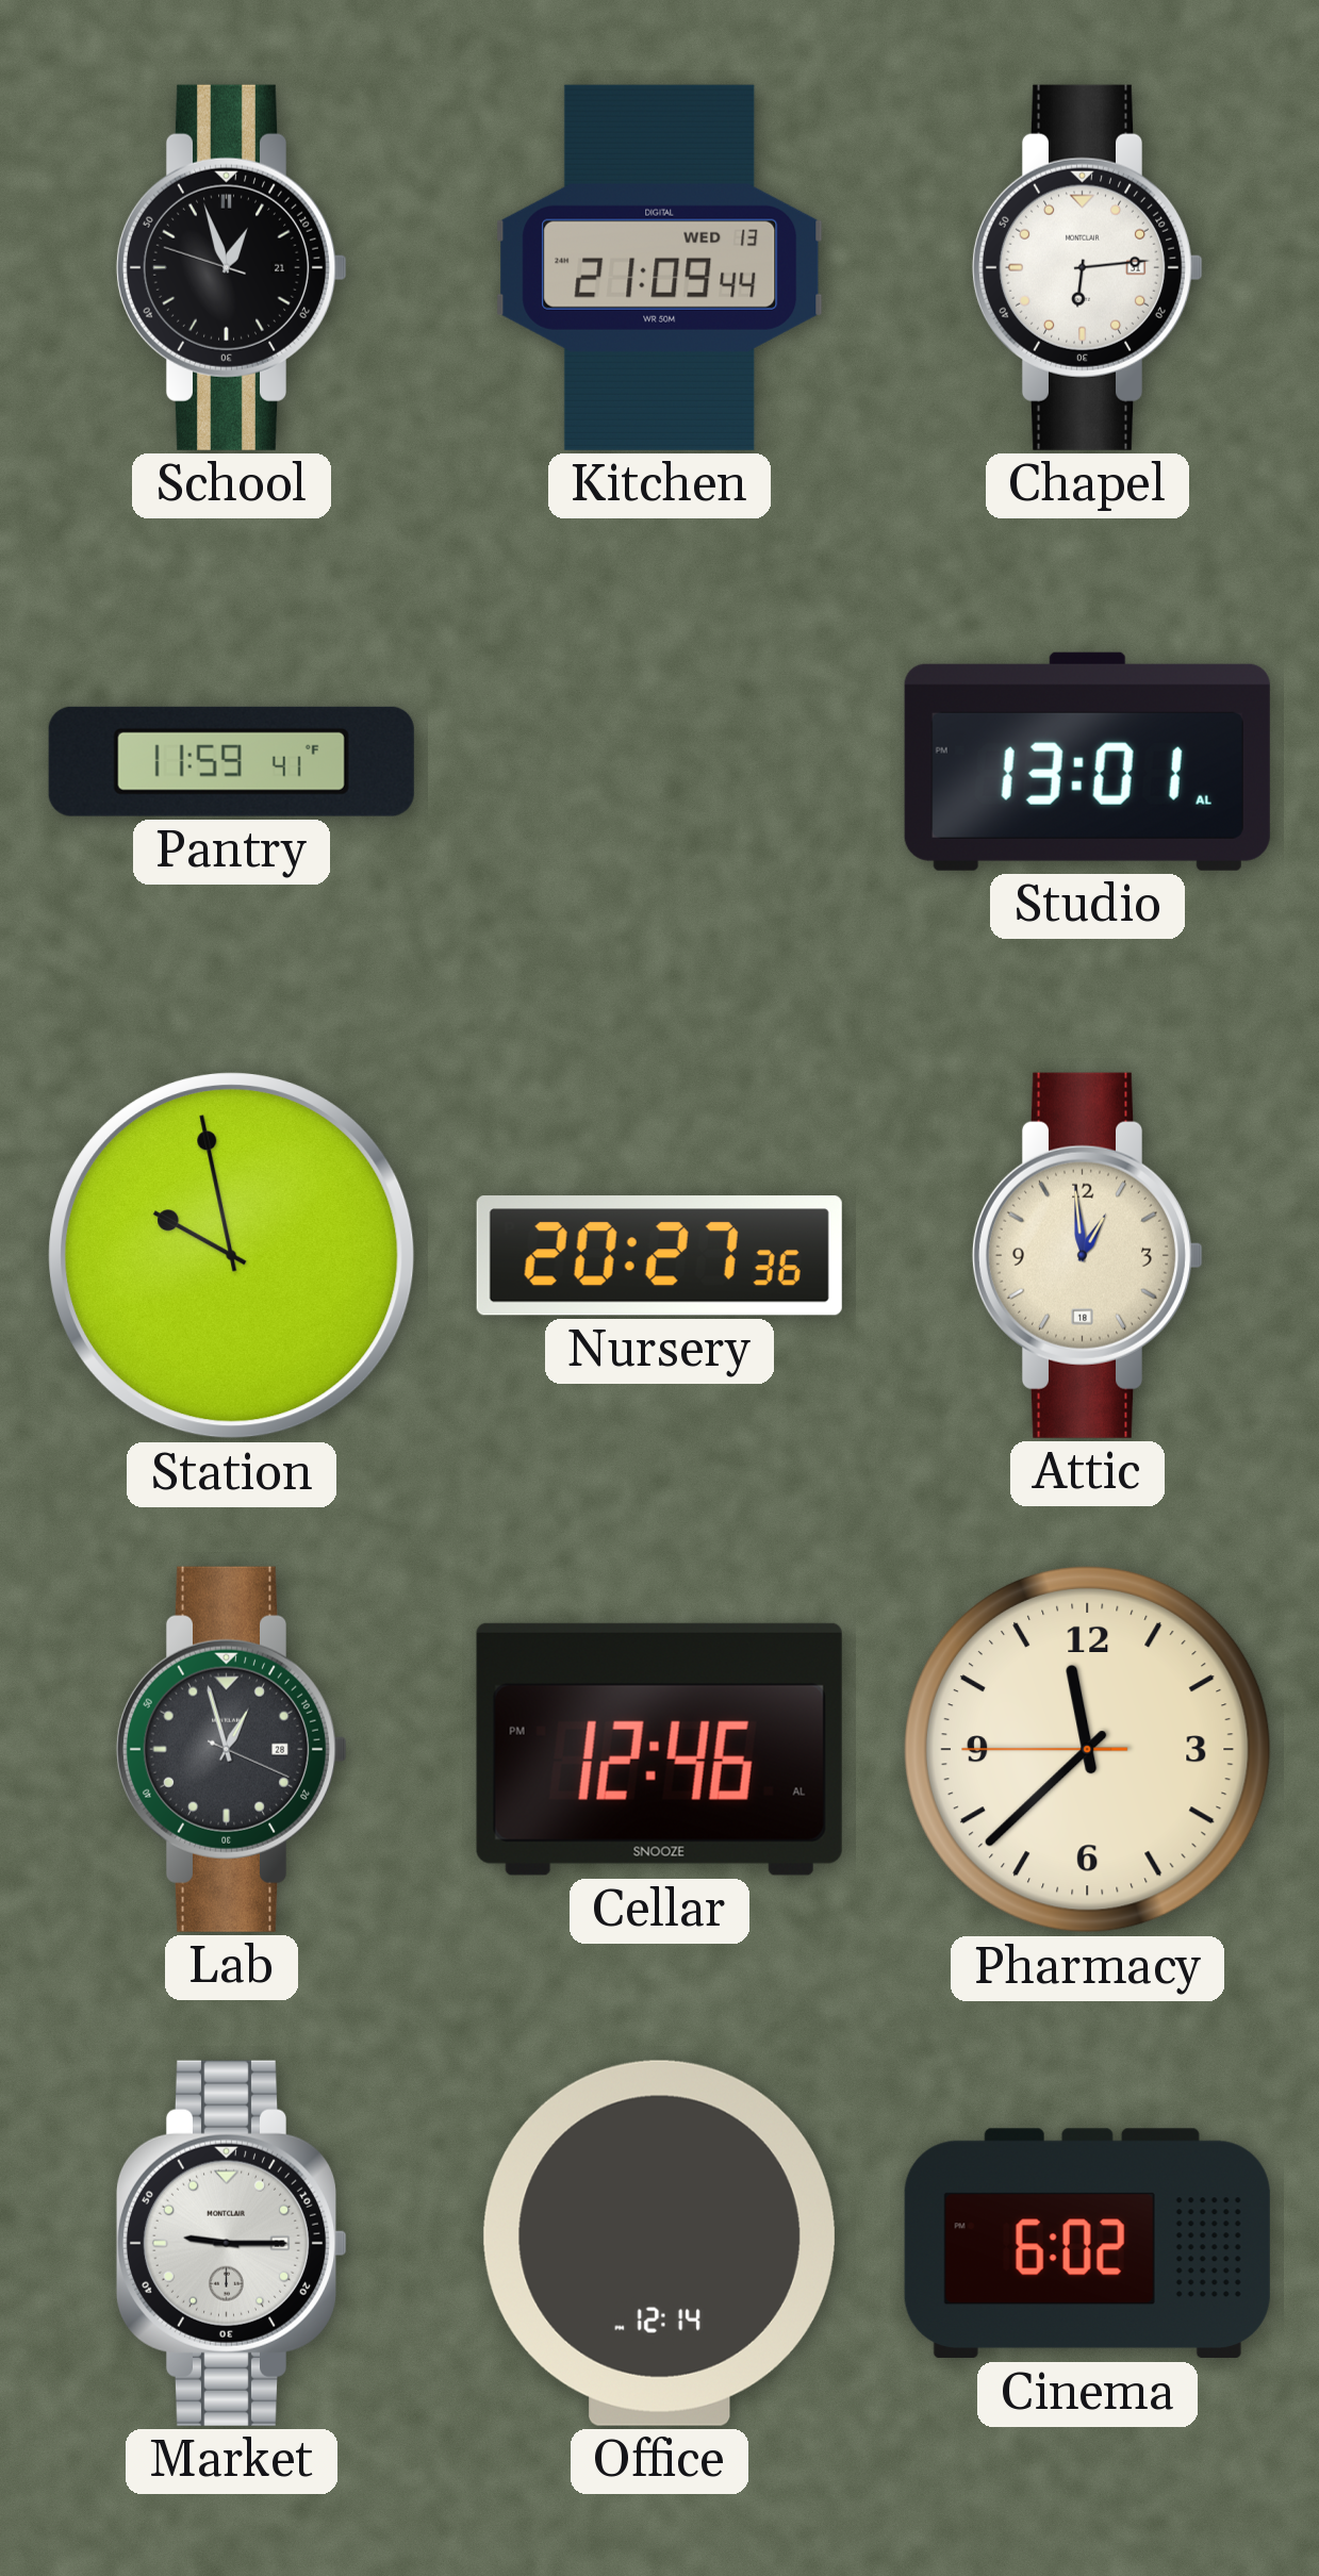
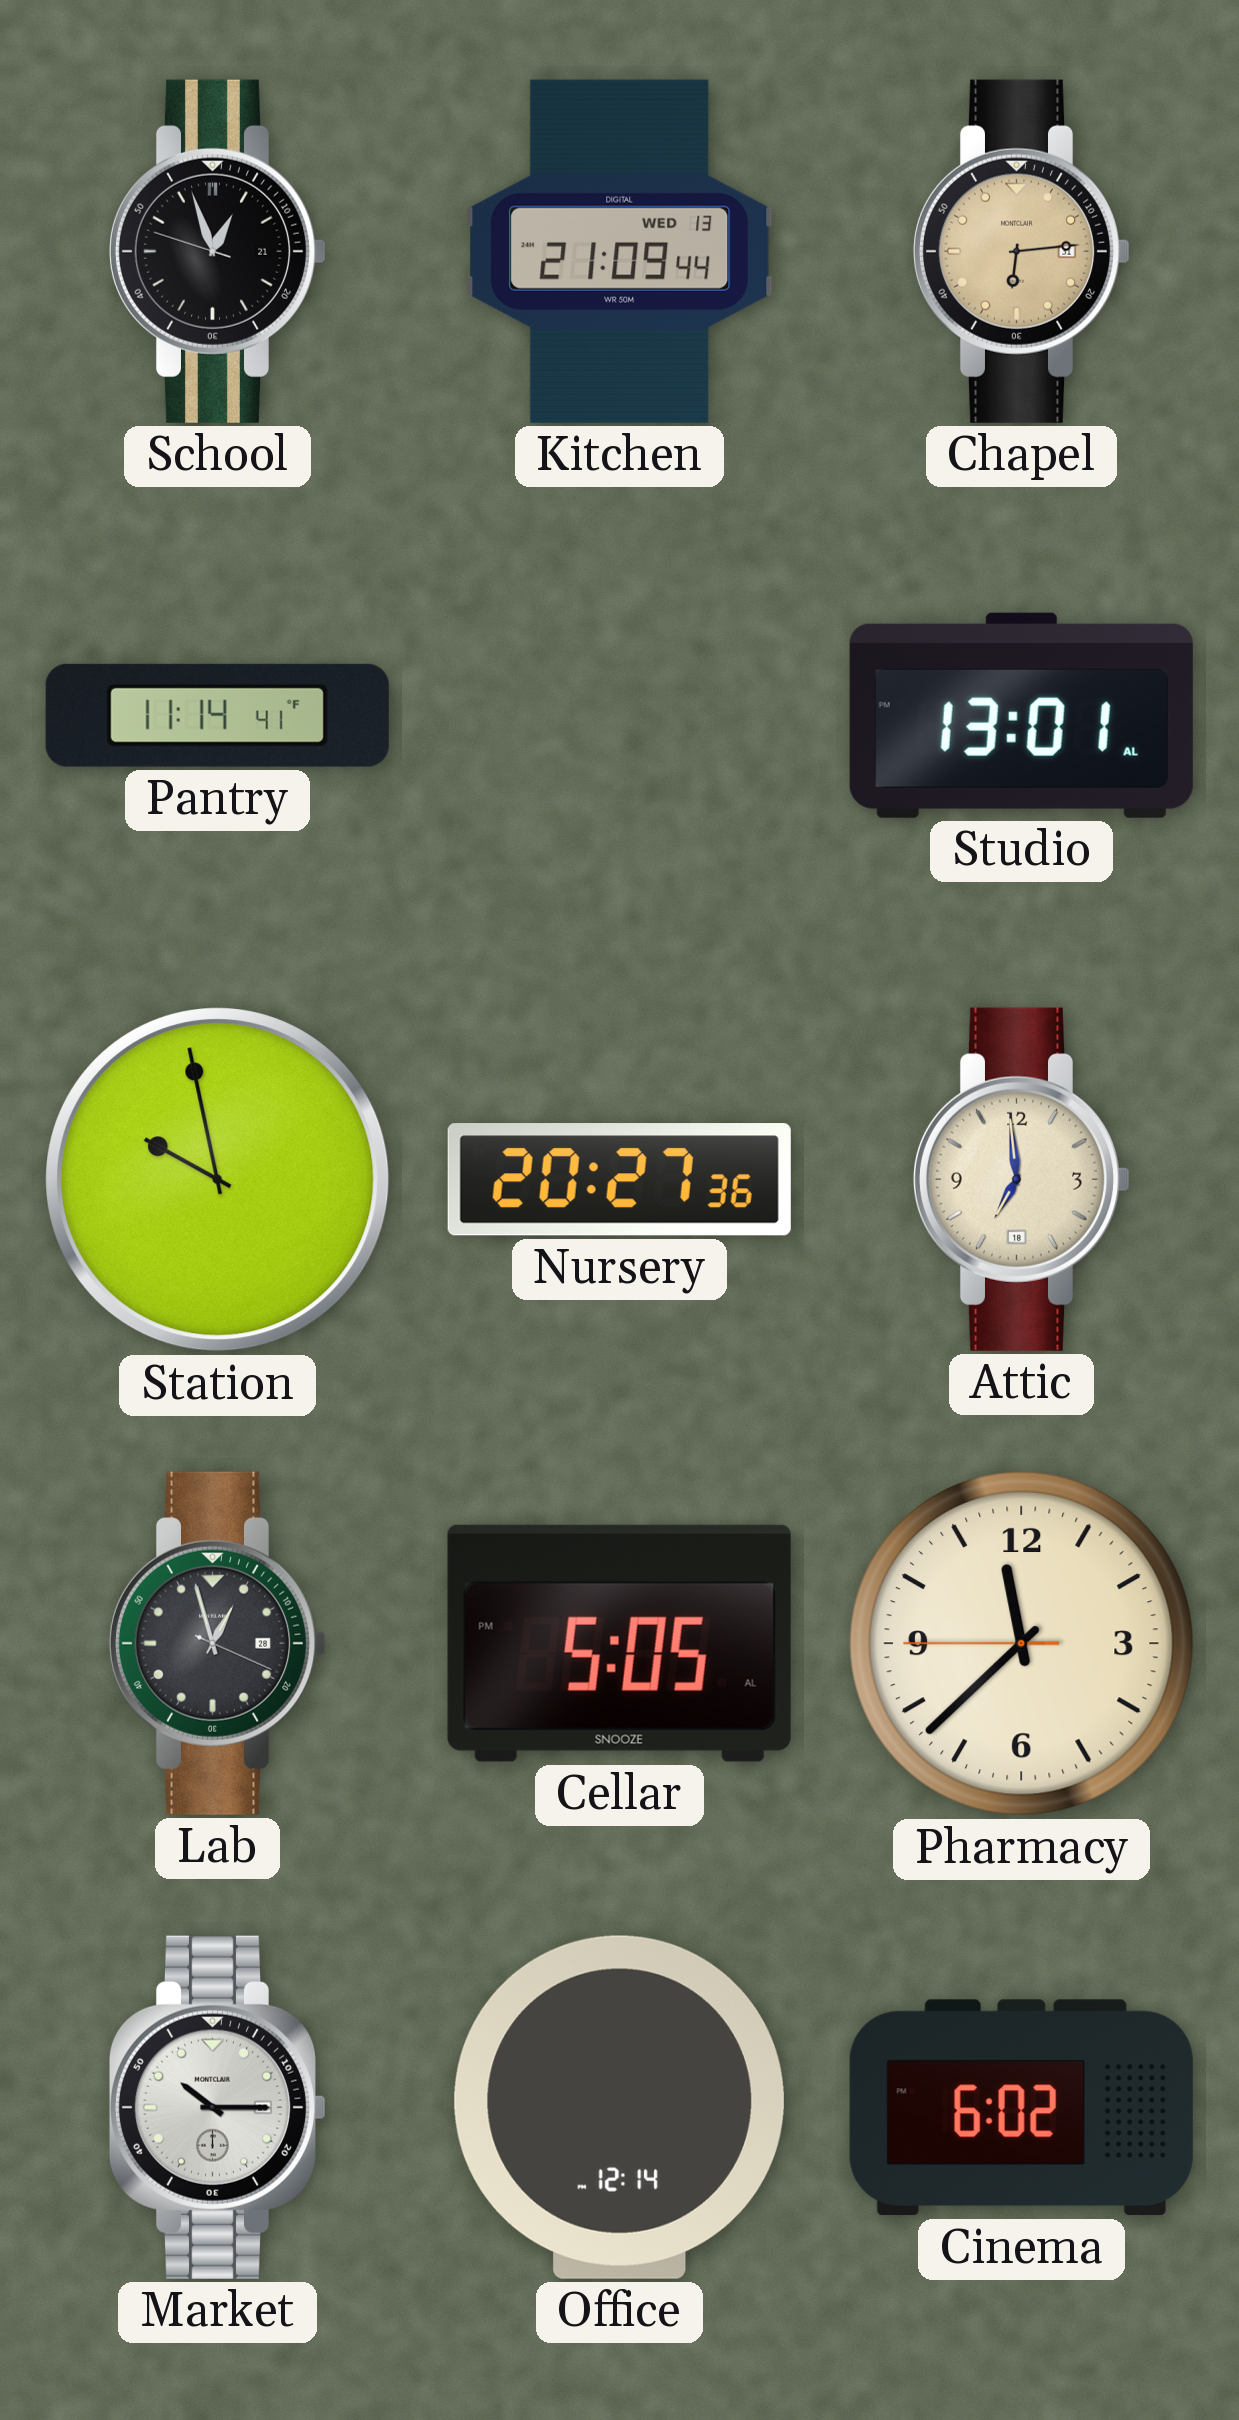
Chapel dial: white -> champagne (1022, 251)
Pantry: 11:59 -> 11:14 (217, 715)
Attic: 12:59 -> 6:59 (1022, 1179)
Cellar: 12:46 -> 5:05 (619, 1643)
Market: 9:15 -> 10:15 (218, 2107)
